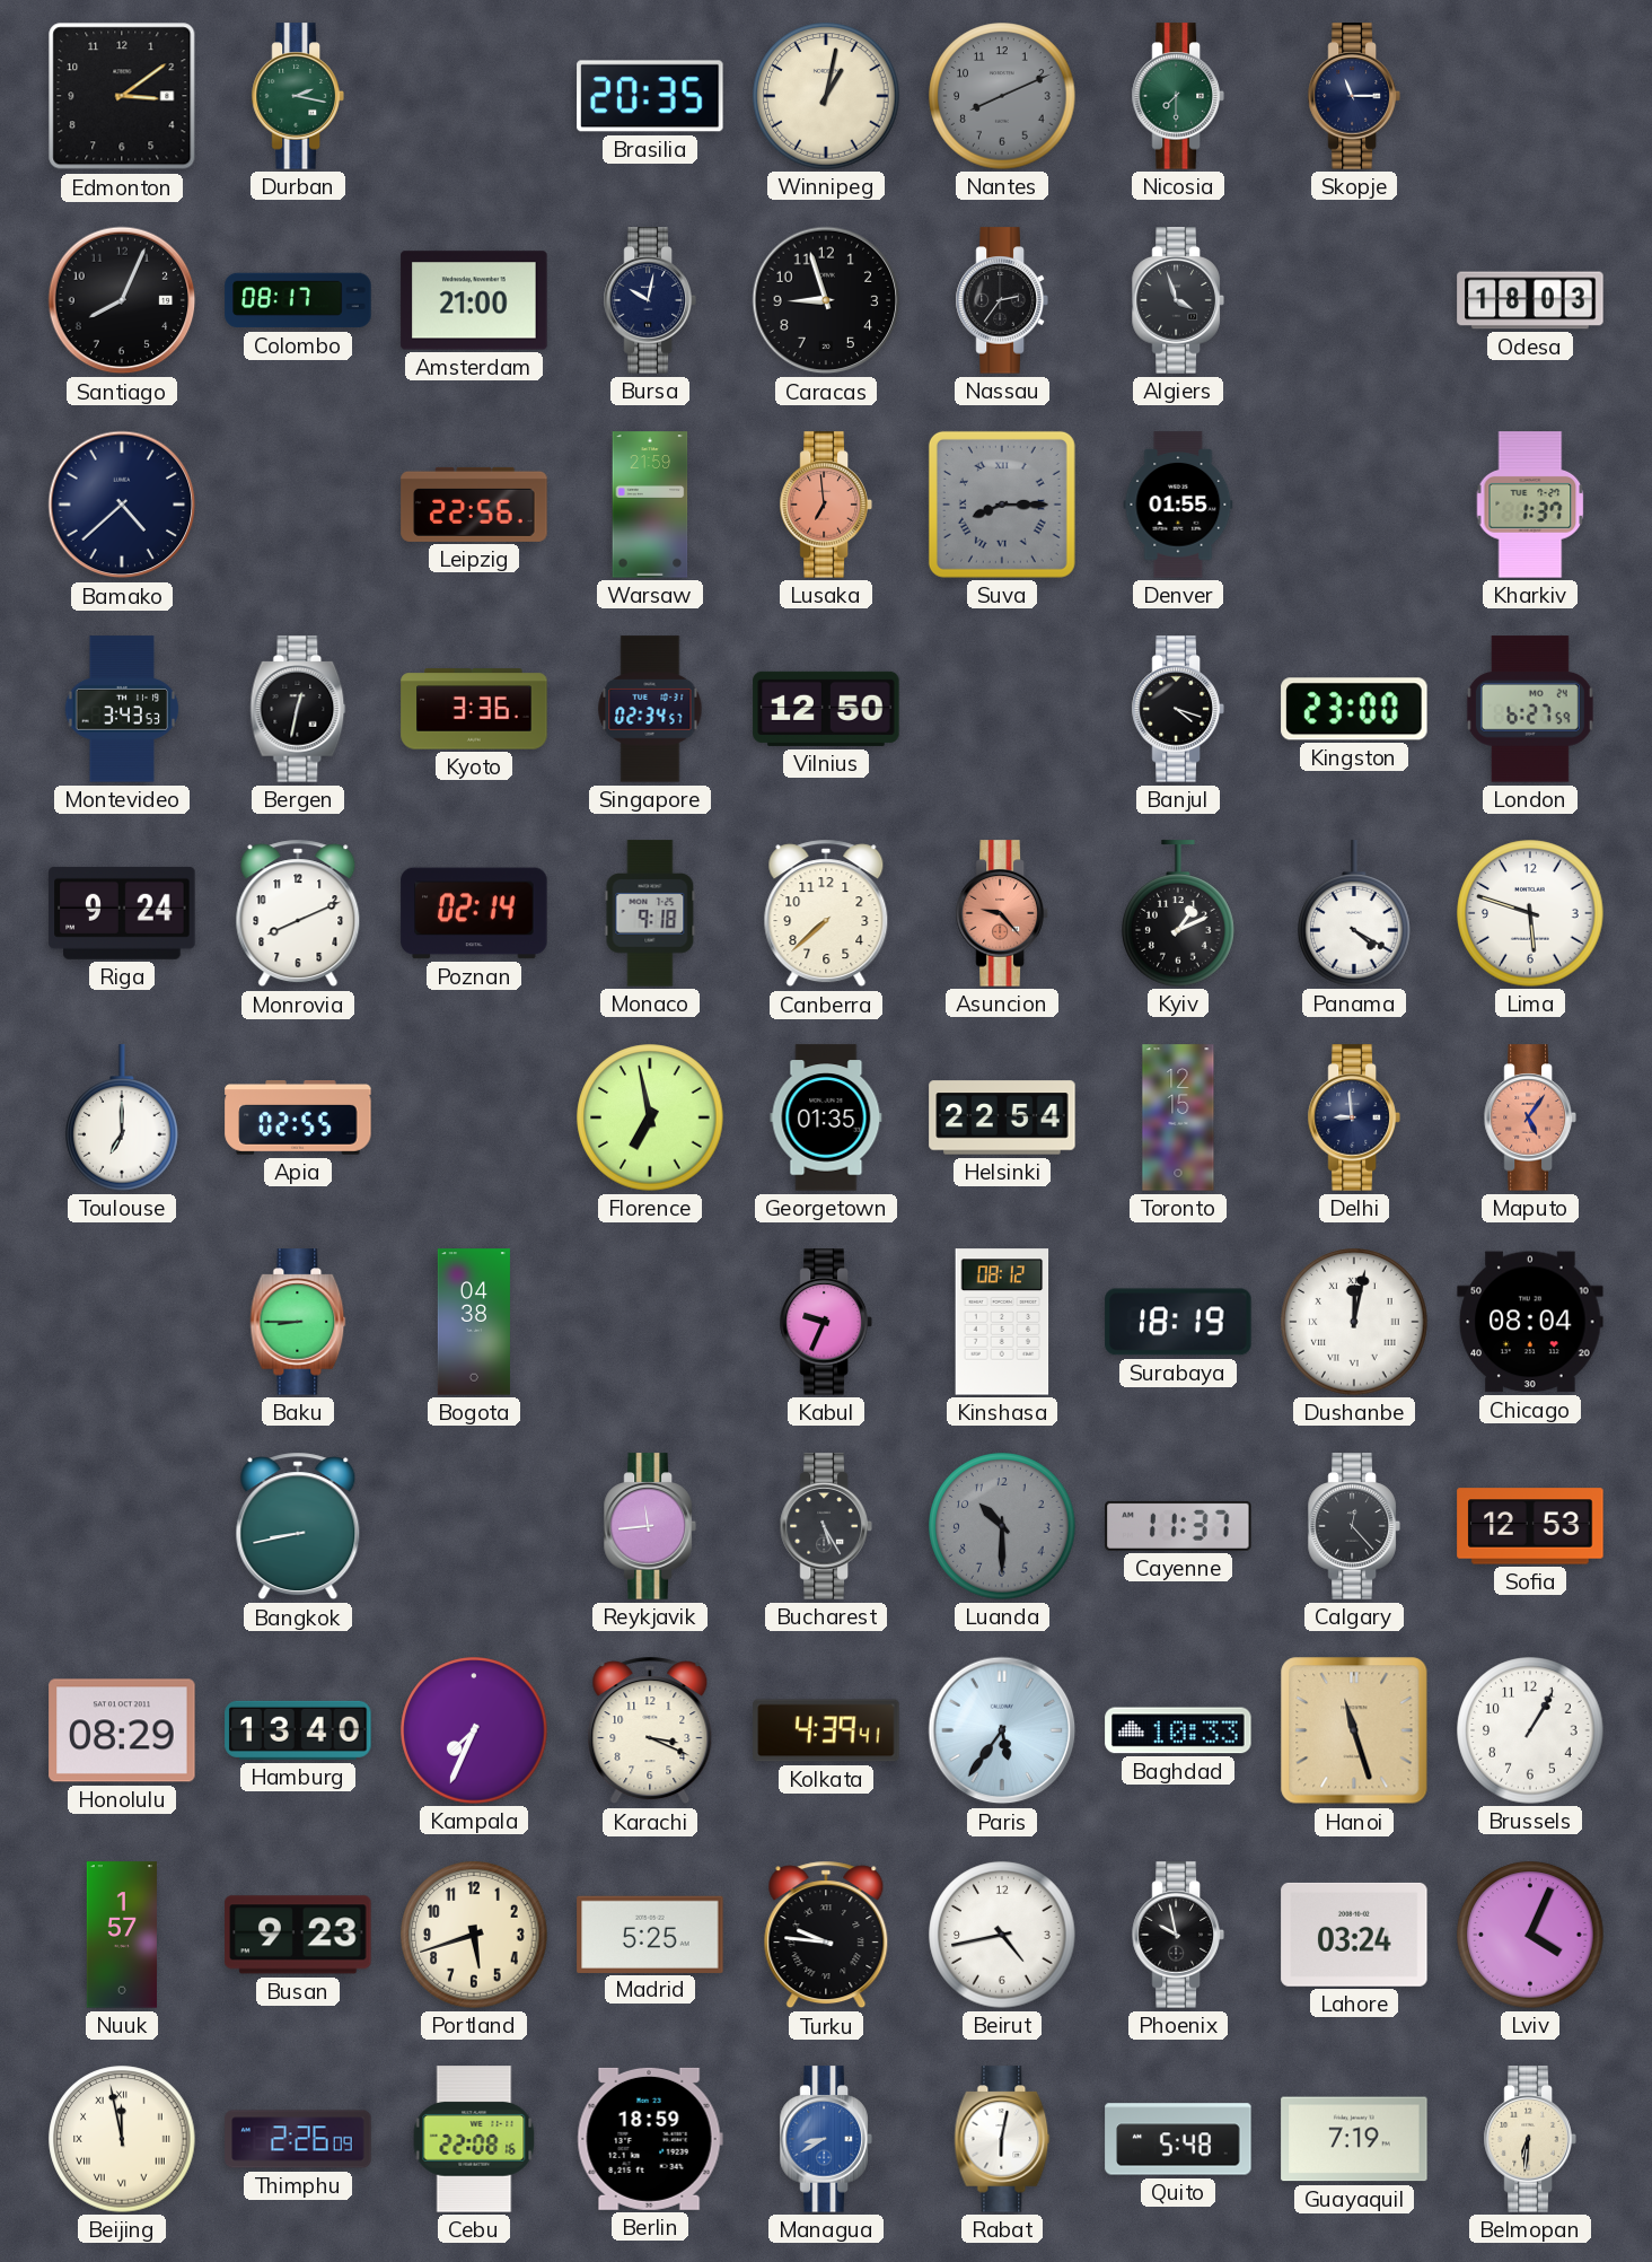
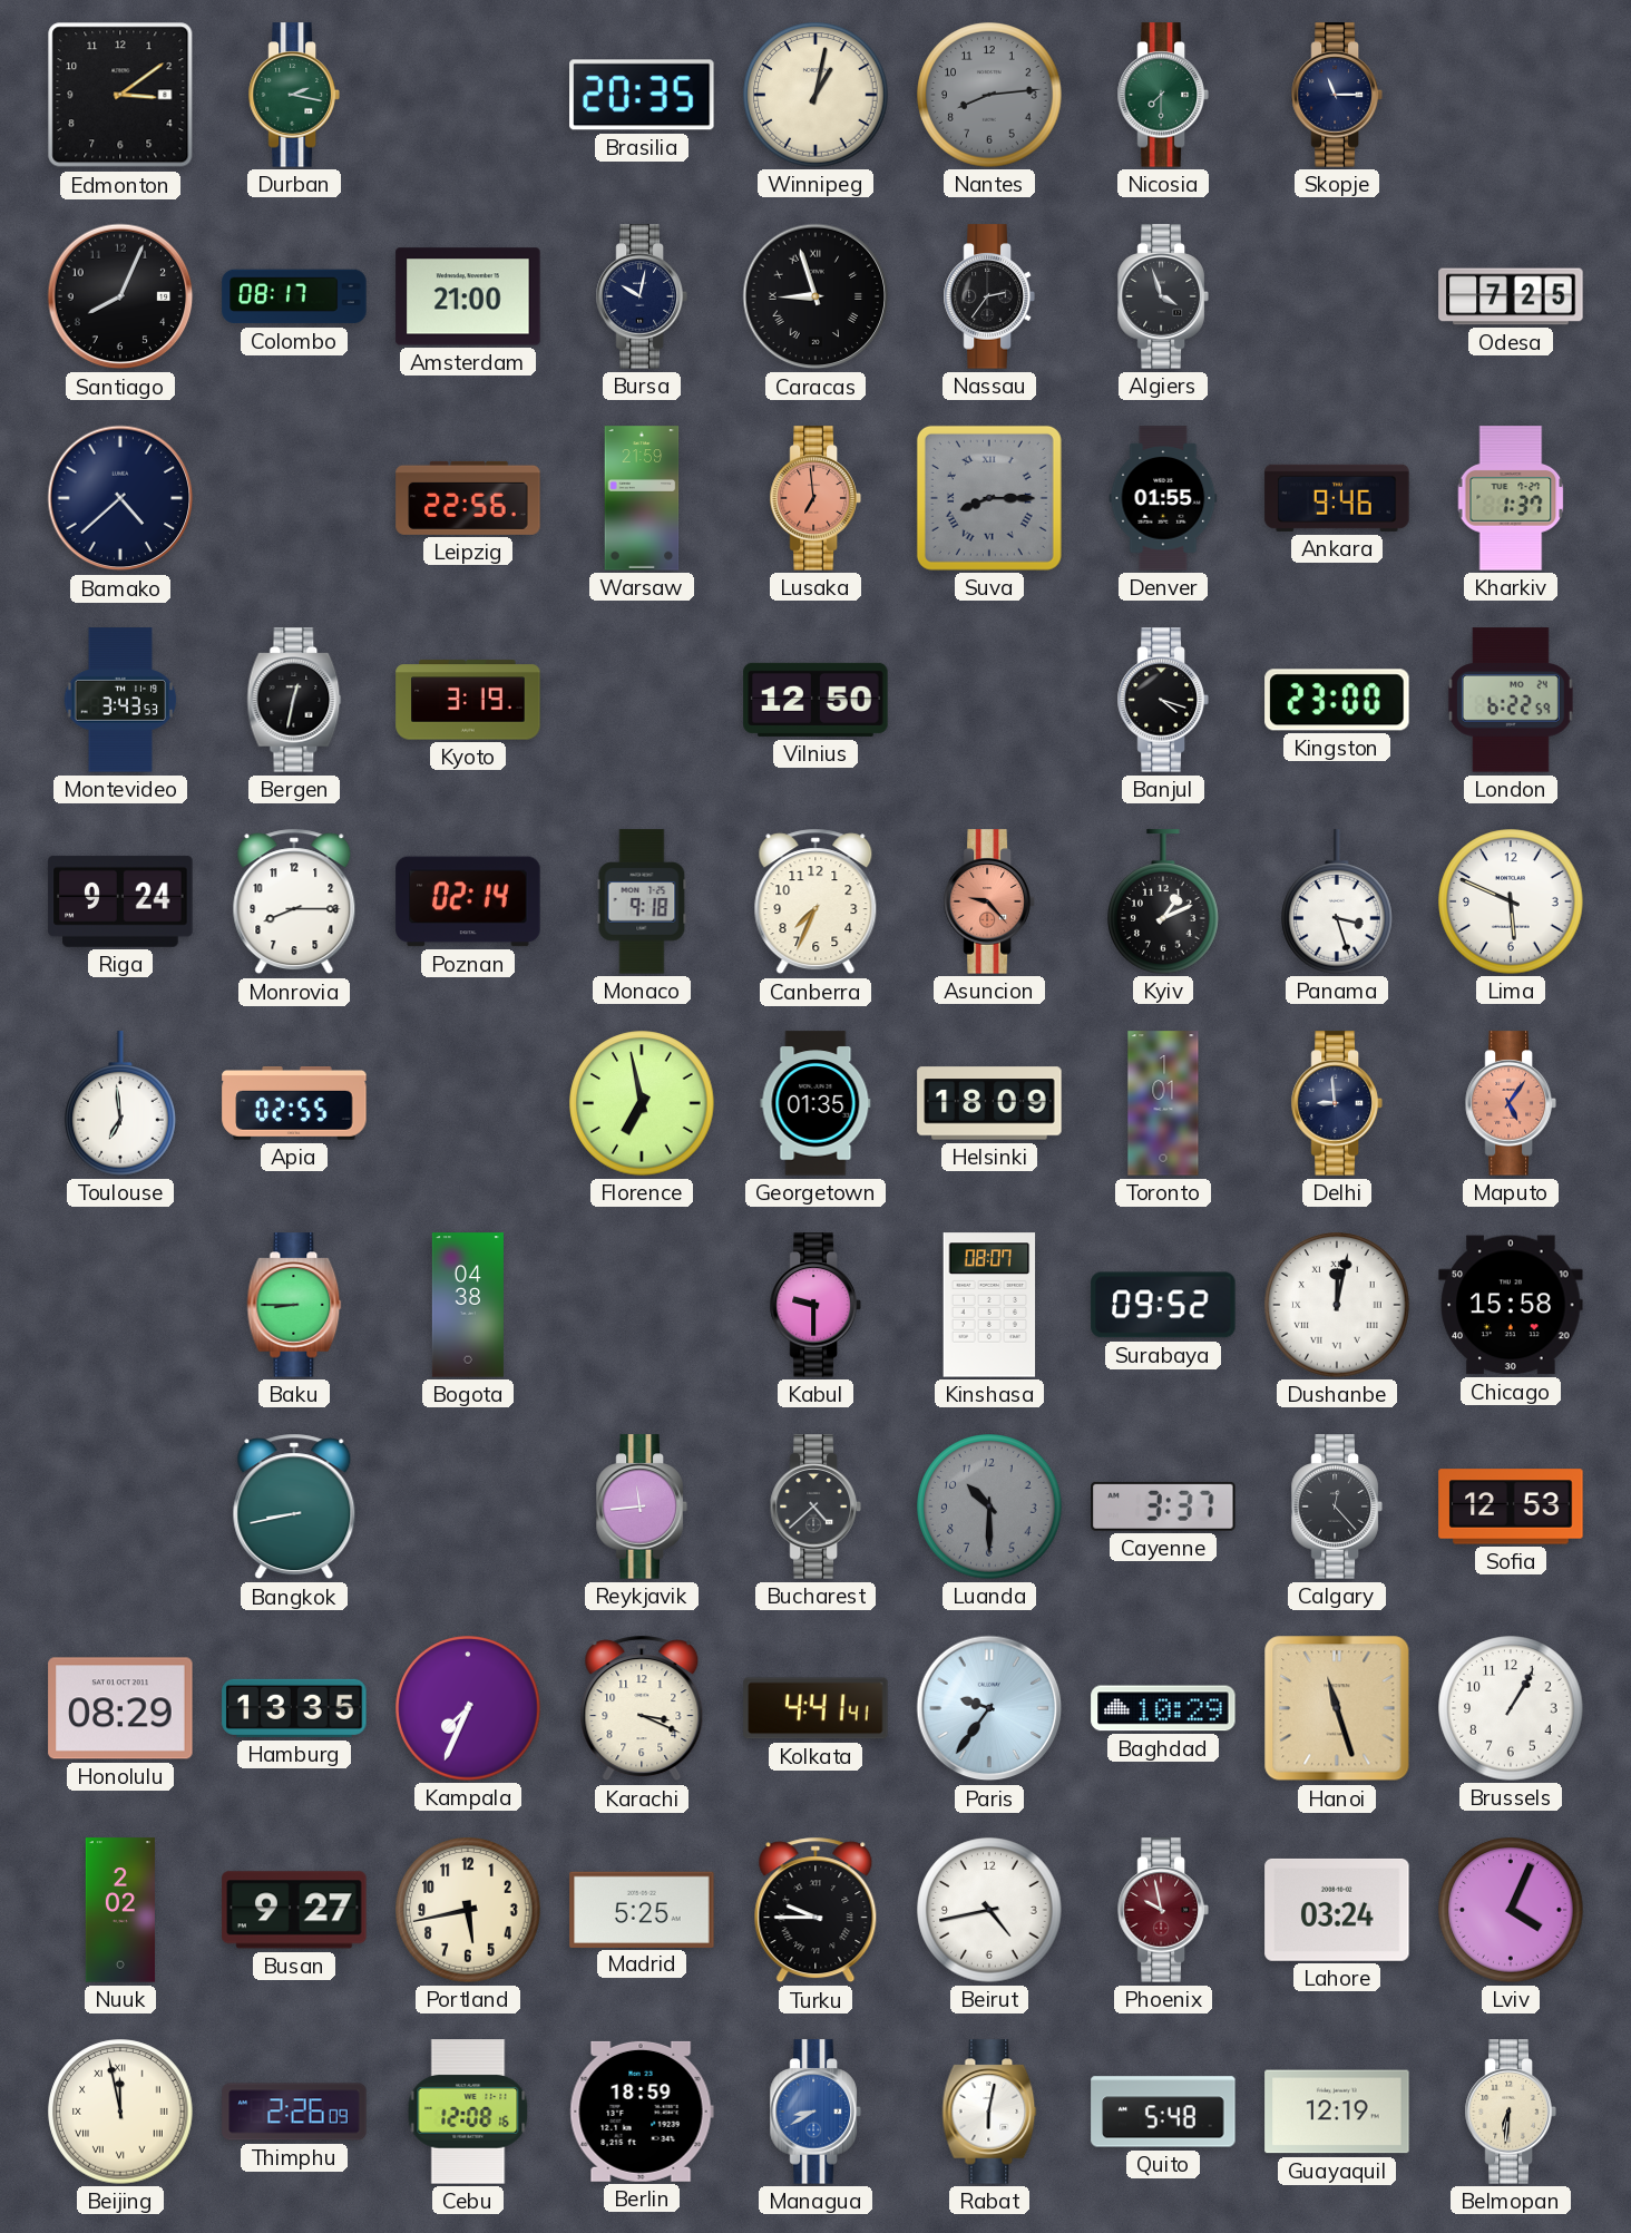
Nantes: 8:11 -> 8:14 (989, 95)
Caracas numerals: Arabic -> Roman (815, 296)
Odesa: 18:03 -> 7:25 (1511, 296)
Ankara: none -> 9:46 (1337, 498)
Kyoto: 3:36 -> 3:19 (468, 700)
Singapore: 02:34 -> none (650, 709)
London: 6:27 -> 6:22 (1511, 700)
Monrovia: 8:11 -> 8:15 (294, 901)
Canberra: 7:38 -> 7:34 (815, 901)
Panama: 4:20 -> 3:27 (1337, 901)
Lima: 5:48 -> 5:49 (1511, 901)
Toulouse: 7:00 -> 6:59 (120, 1103)
Helsinki: 22:54 -> 18:09 (989, 1103)
Toronto: 12:15 -> 1:01 (1163, 1103)
Kabul: 9:34 -> 9:30 (815, 1305)
Kinshasa: 08:12 -> 08:07 (989, 1305)
Surabaya: 18:19 -> 09:52 (1163, 1305)
Chicago: 08:04 -> 15:58 (1511, 1305)
Bucharest: 5:25 -> 4:38 (815, 1506)
Cayenne: 11:37 -> 3:37 (1163, 1506)
Hamburg: 13:40 -> 13:35 (294, 1708)
Kolkata: 4:39 -> 4:41 (815, 1708)
Paris: 5:36 -> 9:36 (989, 1708)
Baghdad: 10:33 -> 10:29 (1163, 1708)
Nuuk: 1:57 -> 2:02 (120, 1910)
Busan: 9:23 -> 9:27 (294, 1910)
Portland: 5:42 -> 5:43 (468, 1910)
Turku: 9:46 -> 9:45 (815, 1910)
Phoenix dial: black -> burgundy (1163, 1910)
Cebu: 22:08 -> 12:08 (468, 2112)
Guayaquil: 7:19 -> 12:19 (1337, 2112)
